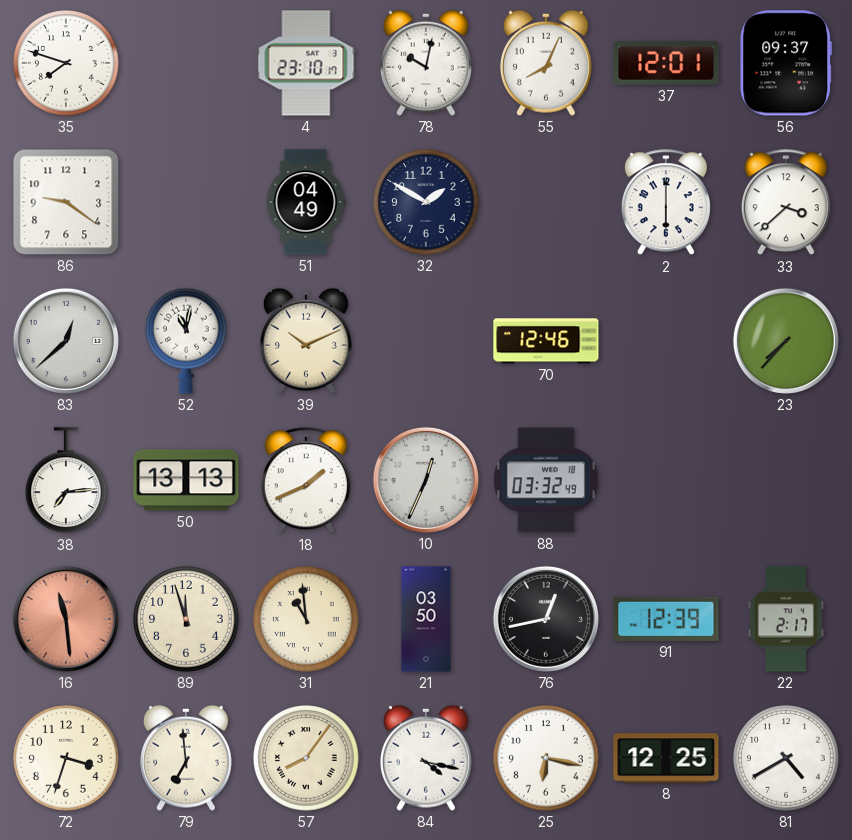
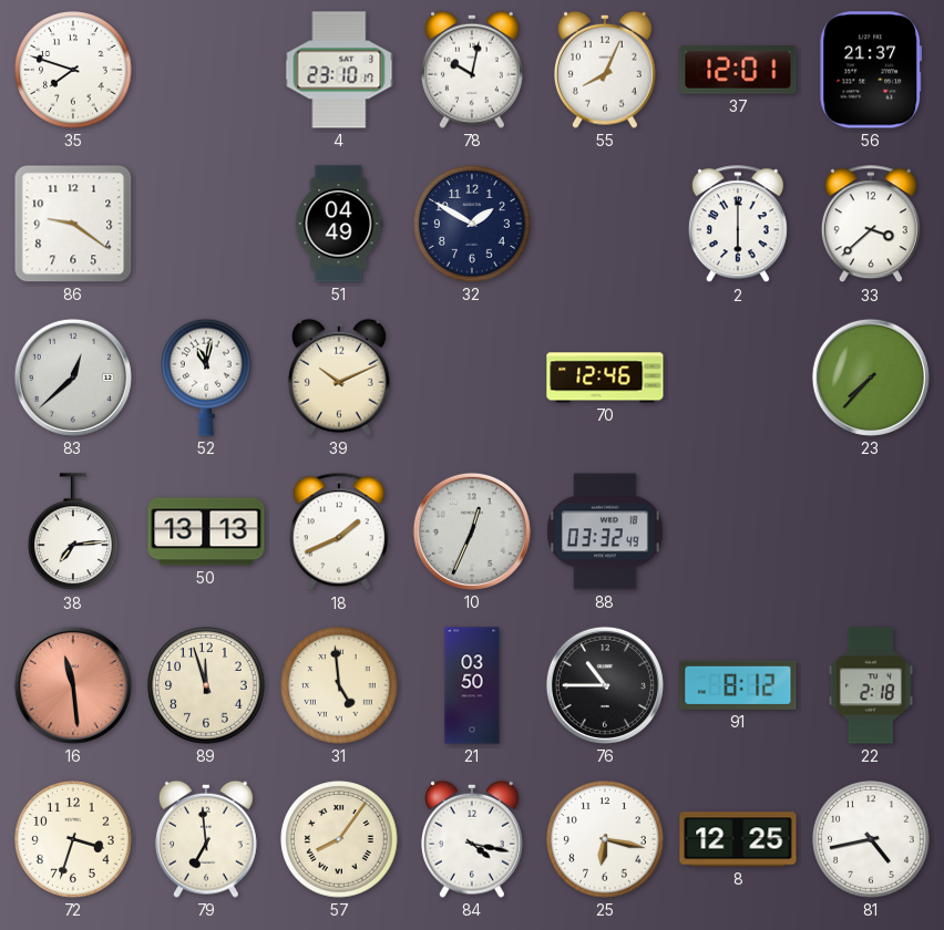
56: 09:37 -> 21:37 (871, 70)
31: 10:59 -> 4:59 (339, 685)
76: 12:43 -> 10:45 (605, 685)
91: 12:39 -> 8:12 (738, 685)
22: 2:17 -> 2:18 (871, 685)
81: 4:40 -> 4:43 (871, 839)
